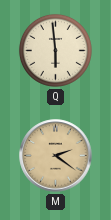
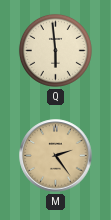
M: 2:21 -> 2:24 (56, 156)
